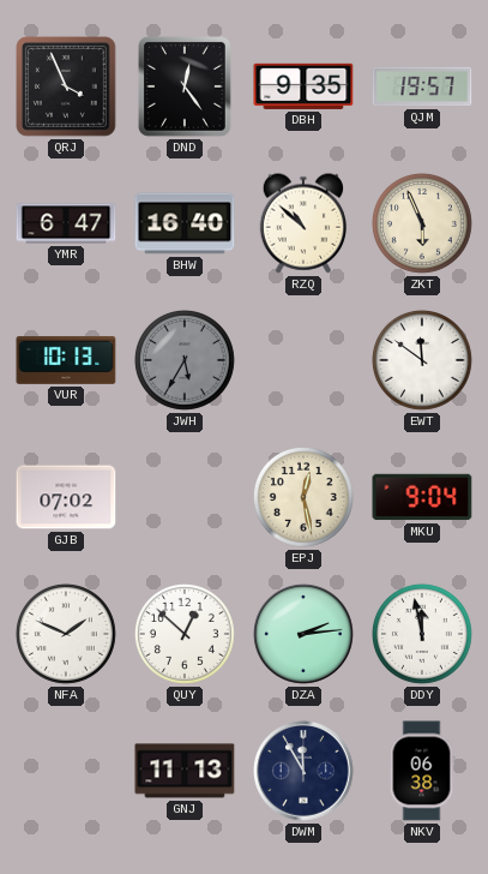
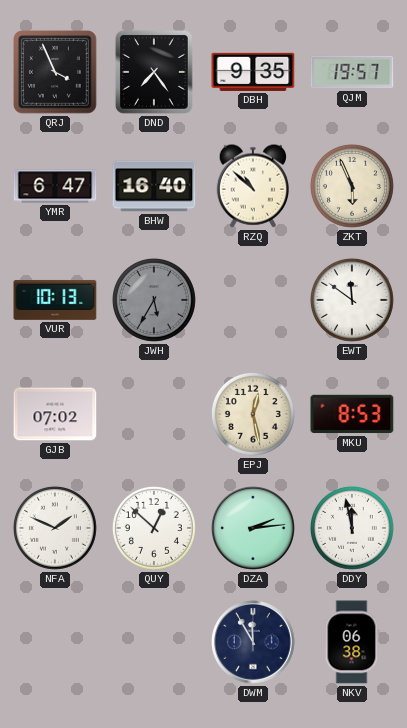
DND: 12:24 -> 7:24 (154, 72)
MKU: 9:04 -> 8:53 (352, 414)
GNJ: 11:13 -> none (185, 771)
